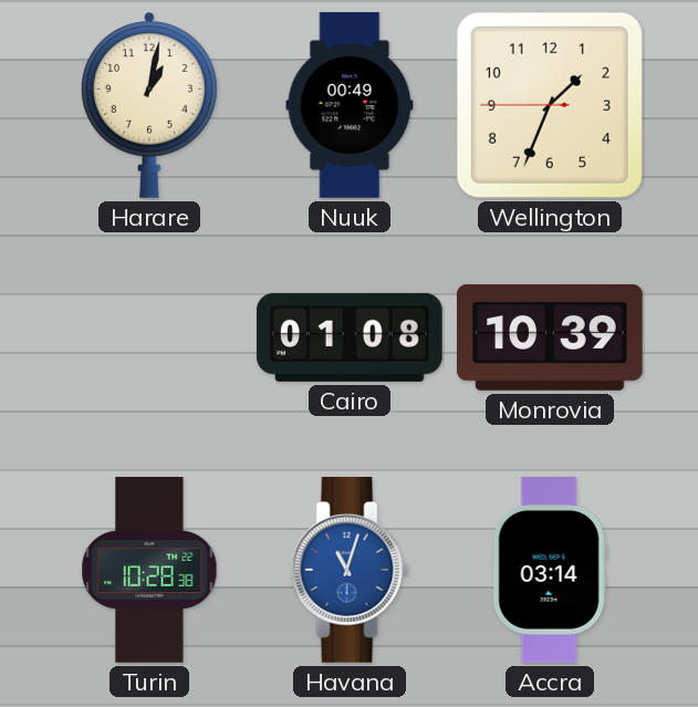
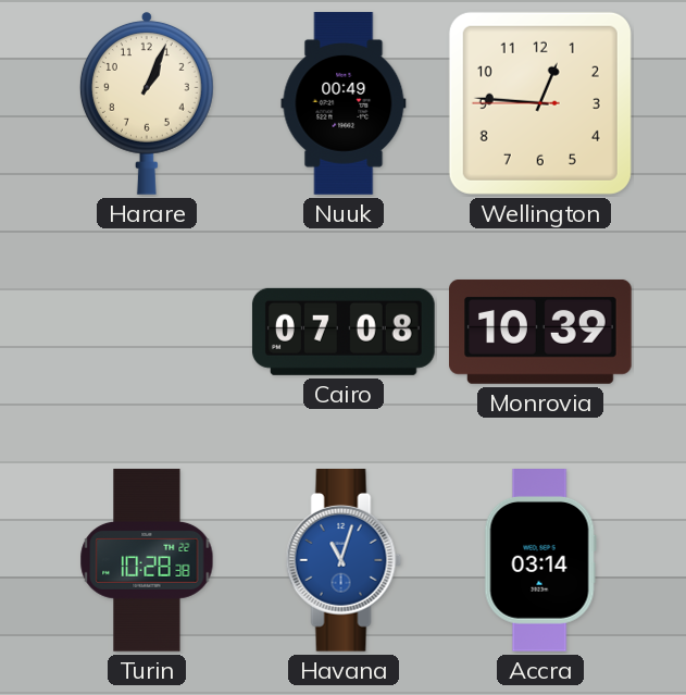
Harare: 1:02 -> 1:04 (147, 103)
Wellington: 1:33 -> 12:45 (540, 103)
Cairo: 01:08 -> 07:08 (344, 332)
